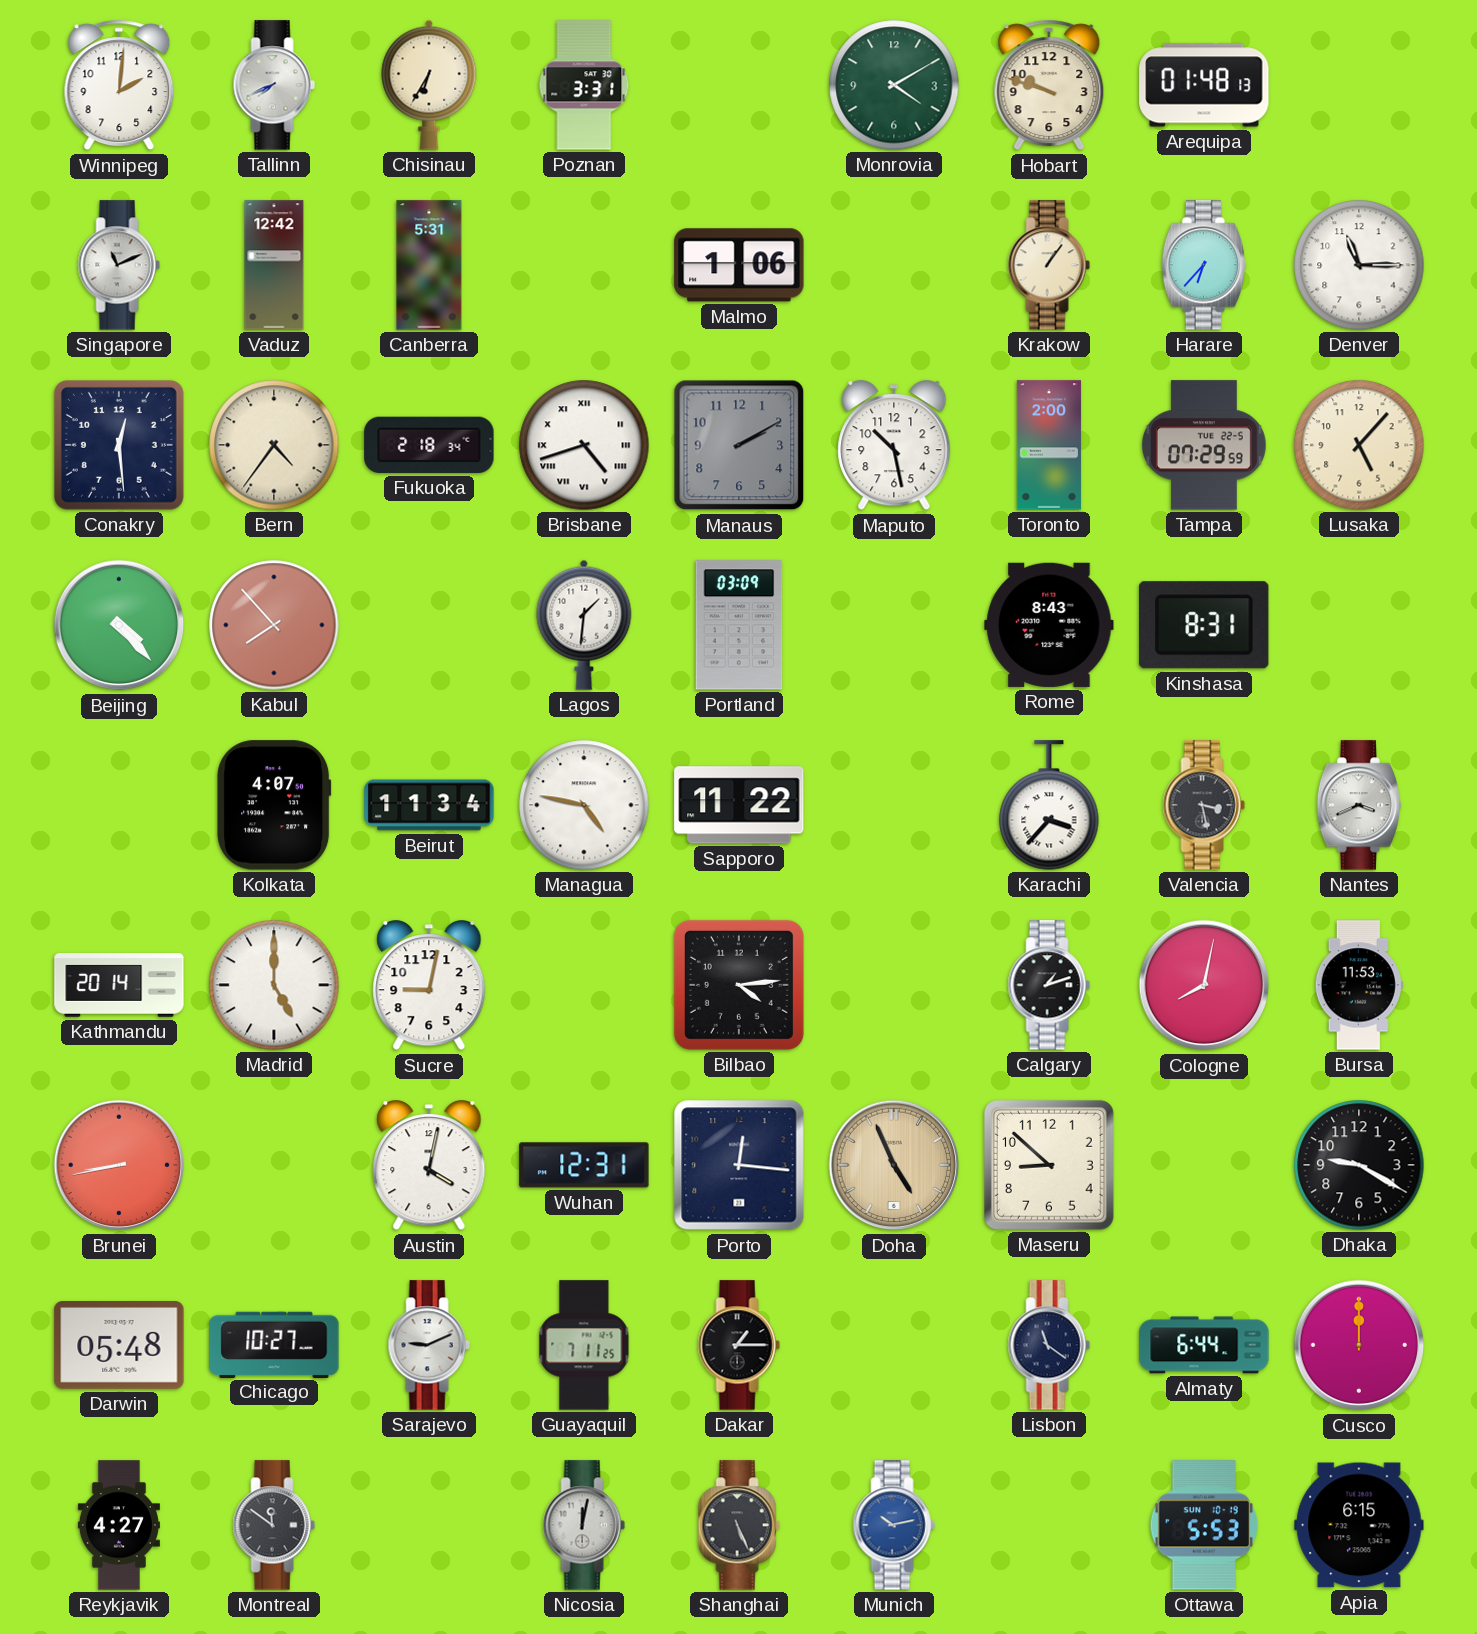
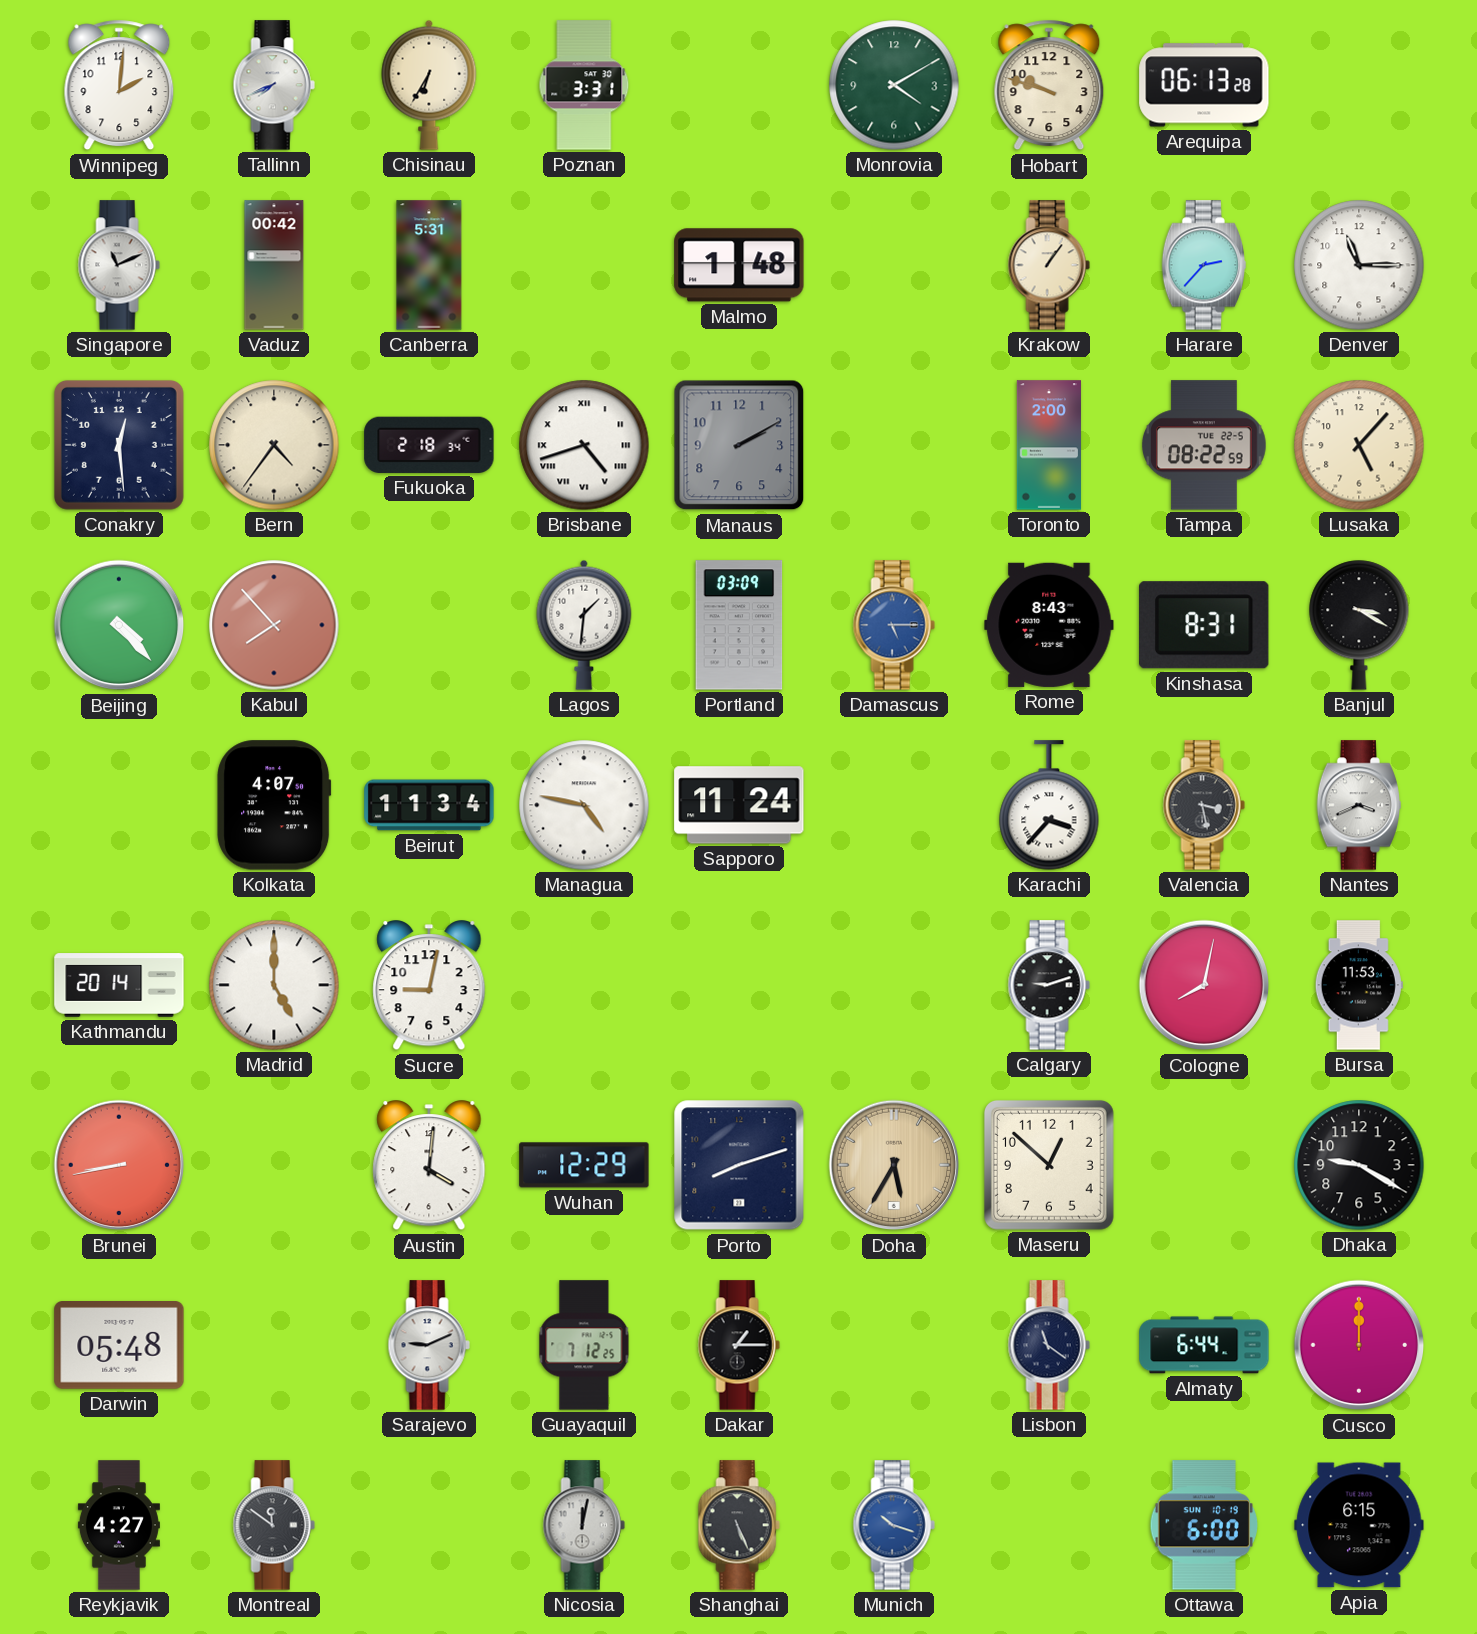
Arequipa: 01:48 -> 06:13 (1204, 85)
Vaduz: 12:42 -> 00:42 (274, 265)
Malmo: 1:06 -> 1:48 (739, 265)
Harare: 6:37 -> 2:37 (1203, 265)
Maputo: 10:28 -> none (894, 446)
Tampa: 07:29 -> 08:22 (1204, 445)
Damascus: none -> 5:15 (894, 625)
Banjul: none -> 3:20 (1359, 625)
Sapporo: 11:22 -> 11:24 (739, 805)
Bilbao: 4:14 -> none (739, 985)
Calgary: 1:12 -> 9:12 (1049, 985)
Austin: 4:02 -> 4:01 (429, 1166)
Wuhan: 12:31 -> 12:29 (584, 1165)
Porto: 12:16 -> 8:12 (739, 1165)
Doha: 4:56 -> 5:35 (894, 1165)
Maseru: 8:52 -> 12:52 (1049, 1165)
Chicago: 10:27 -> none (274, 1344)
Guayaquil: 7:11 -> 7:12 (584, 1345)
Munich: 10:13 -> 10:18 (894, 1525)
Ottawa: 5:53 -> 6:00 (1204, 1525)
